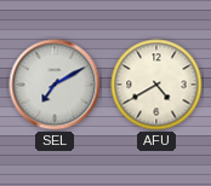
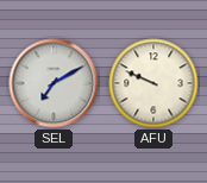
AFU: 4:40 -> 9:49 (153, 83)
